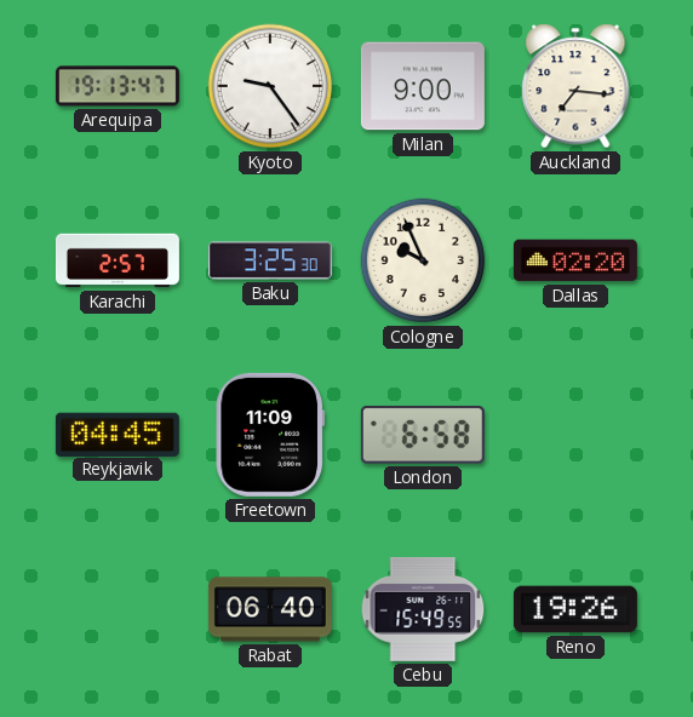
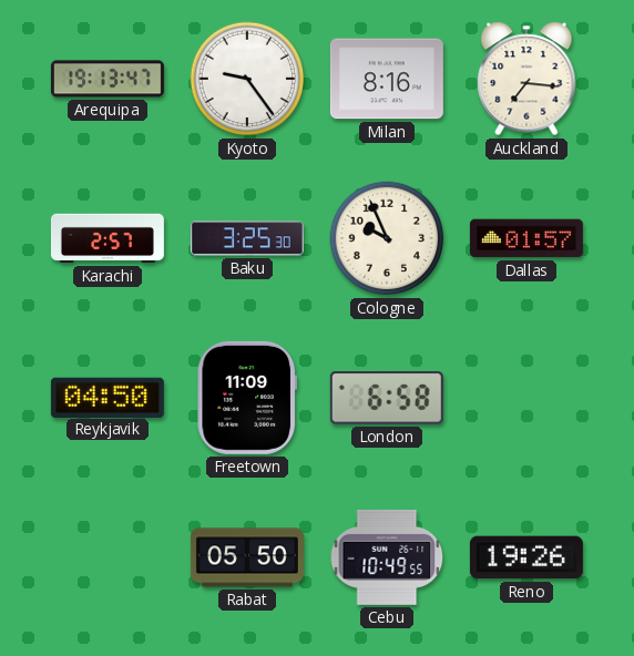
Milan: 9:00 -> 8:16 (387, 79)
Dallas: 02:20 -> 01:57 (526, 238)
Reykjavik: 04:45 -> 04:50 (108, 397)
Rabat: 06:40 -> 05:50 (247, 557)
Cebu: 15:49 -> 10:49 (387, 557)
